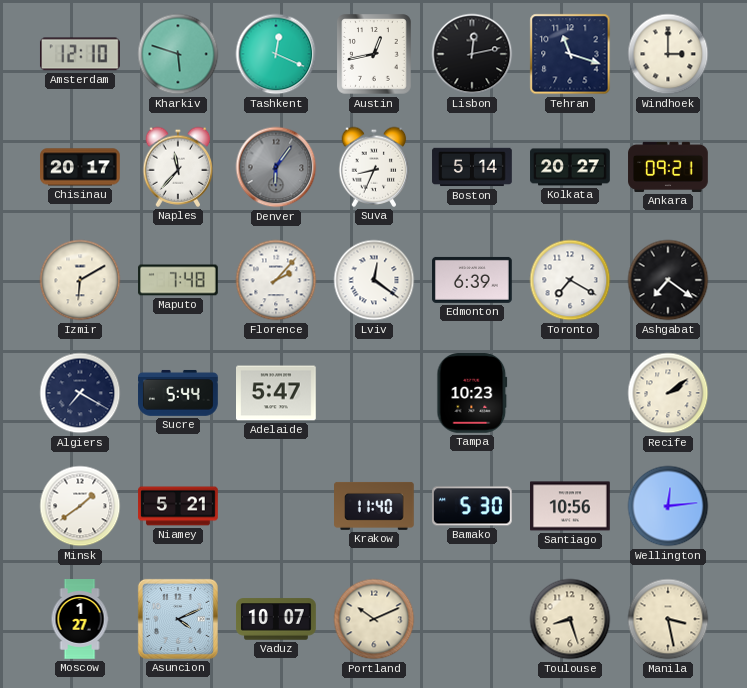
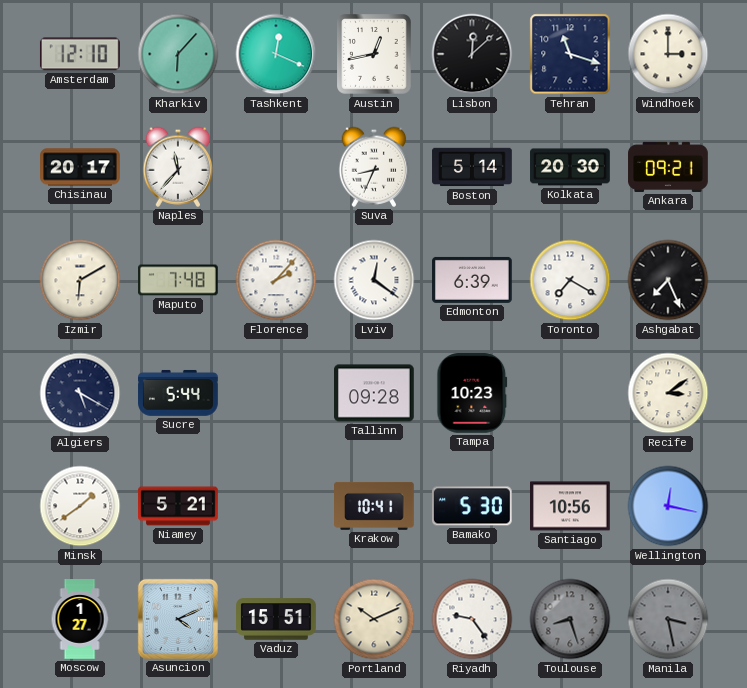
Kharkiv: 5:48 -> 6:07 (178, 54)
Lisbon: 12:13 -> 12:08 (472, 54)
Denver: 6:06 -> none (276, 167)
Kolkata: 20:27 -> 20:30 (570, 167)
Ashgabat: 7:21 -> 7:26 (668, 280)
Algiers: 7:20 -> 5:20 (80, 393)
Adelaide: 5:47 -> none (277, 393)
Tallinn: none -> 09:28 (375, 393)
Recife: 2:09 -> 3:09 (668, 393)
Krakow: 11:40 -> 10:41 (374, 506)
Wellington: 12:14 -> 12:17 (668, 506)
Vaduz: 10:07 -> 15:51 (276, 619)
Riyadh: none -> 9:24 (472, 619)
Toulouse dial: cream -> grey (570, 619)
Manila dial: cream -> grey (668, 619)
